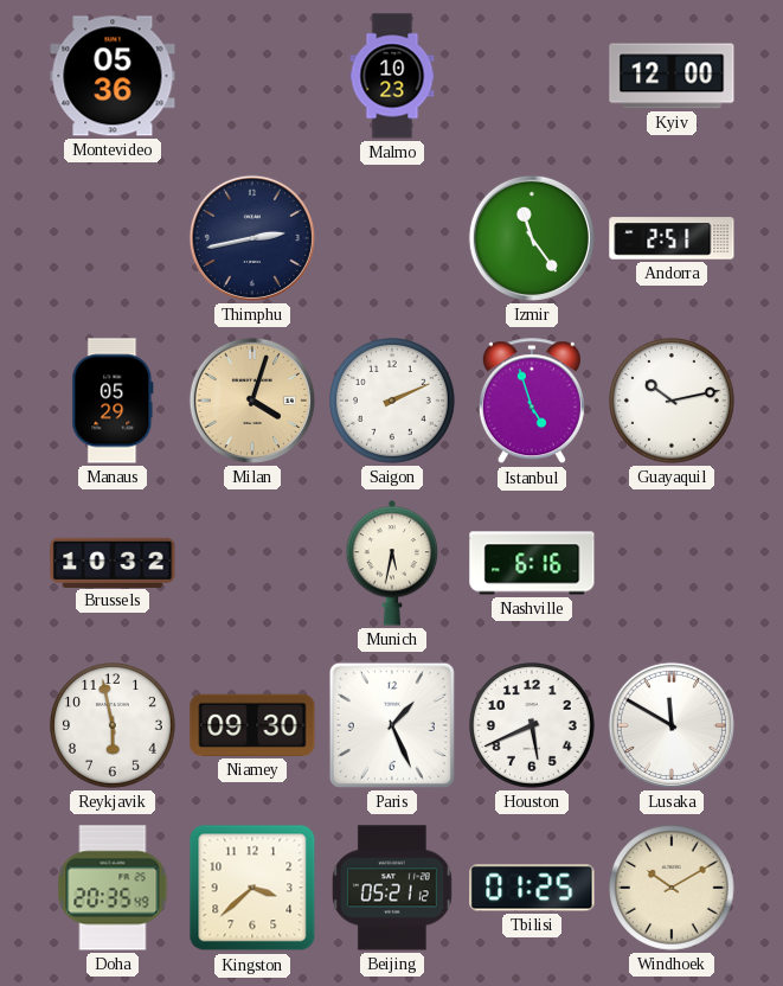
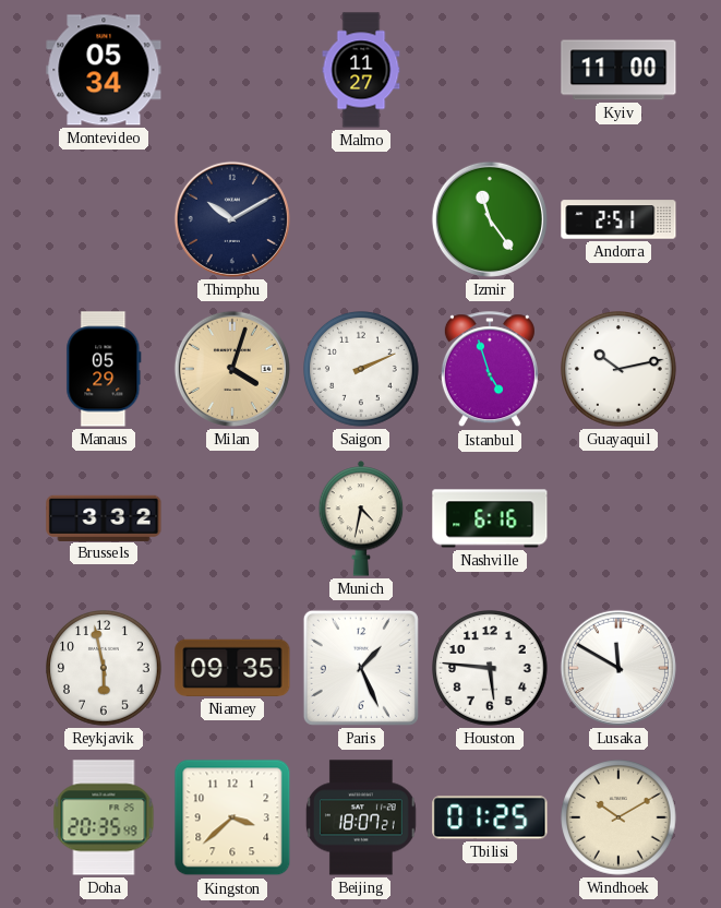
Montevideo: 05:36 -> 05:34 (104, 70)
Malmo: 10:23 -> 11:27 (361, 70)
Kyiv: 12:00 -> 11:00 (618, 70)
Thimphu: 2:43 -> 10:10 (232, 219)
Brussels: 10:32 -> 3:32 (104, 517)
Munich: 5:32 -> 4:32 (361, 518)
Niamey: 09:30 -> 09:35 (232, 668)
Houston: 5:41 -> 5:46 (491, 669)
Beijing: 05:21 -> 18:07 (361, 817)
